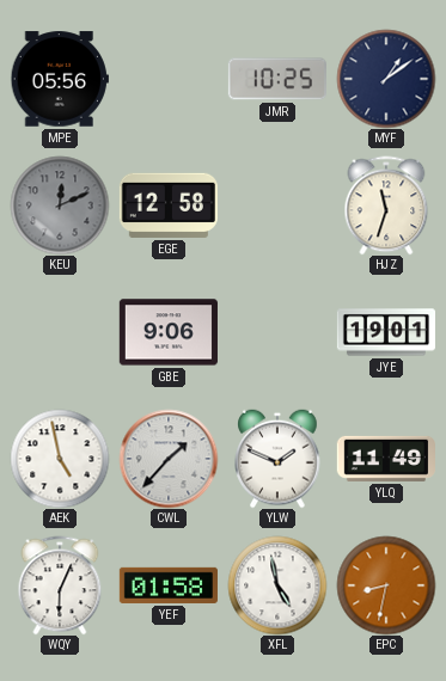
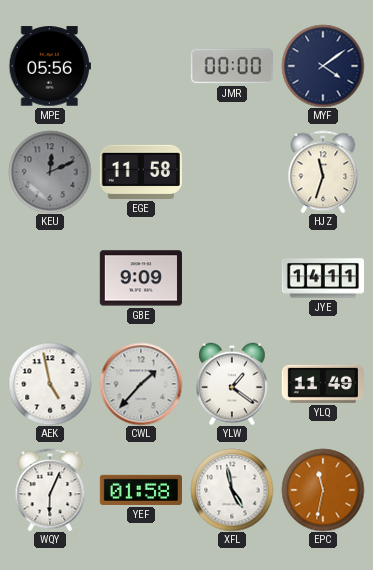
JMR: 10:25 -> 00:00 (232, 66)
MYF: 1:09 -> 4:09 (323, 66)
EGE: 12:58 -> 11:58 (141, 172)
GBE: 9:06 -> 9:09 (141, 278)
JYE: 19:01 -> 14:11 (322, 278)
YLW: 1:49 -> 1:21 (232, 384)
EPC: 8:32 -> 11:32 (323, 490)
